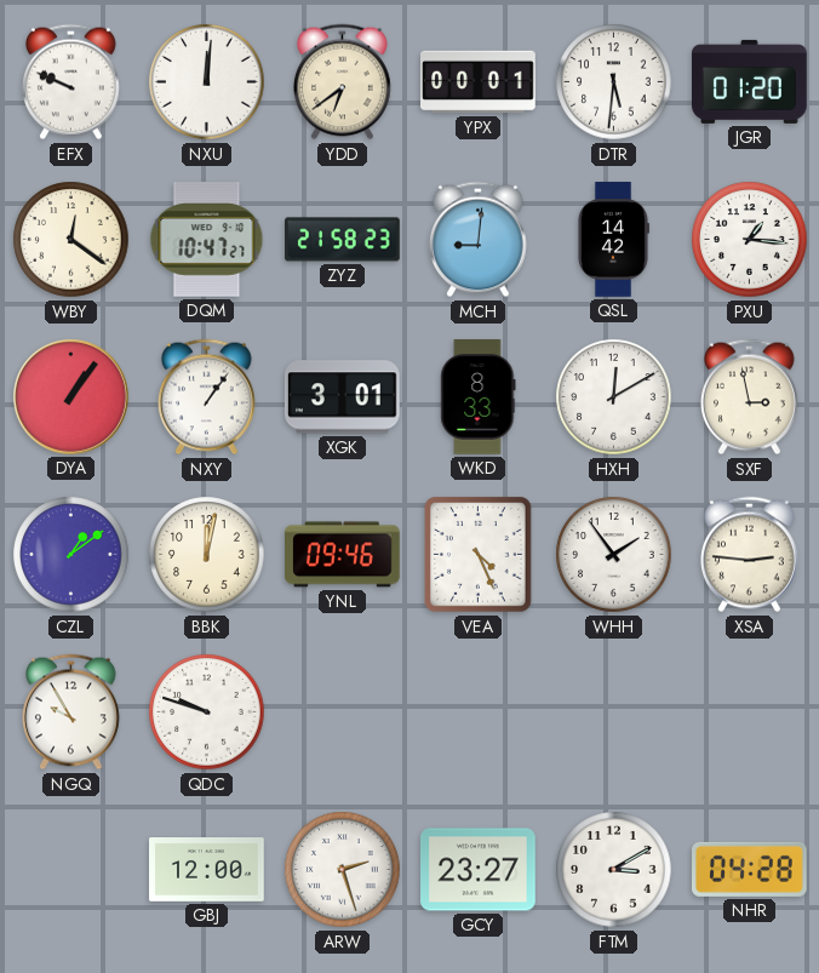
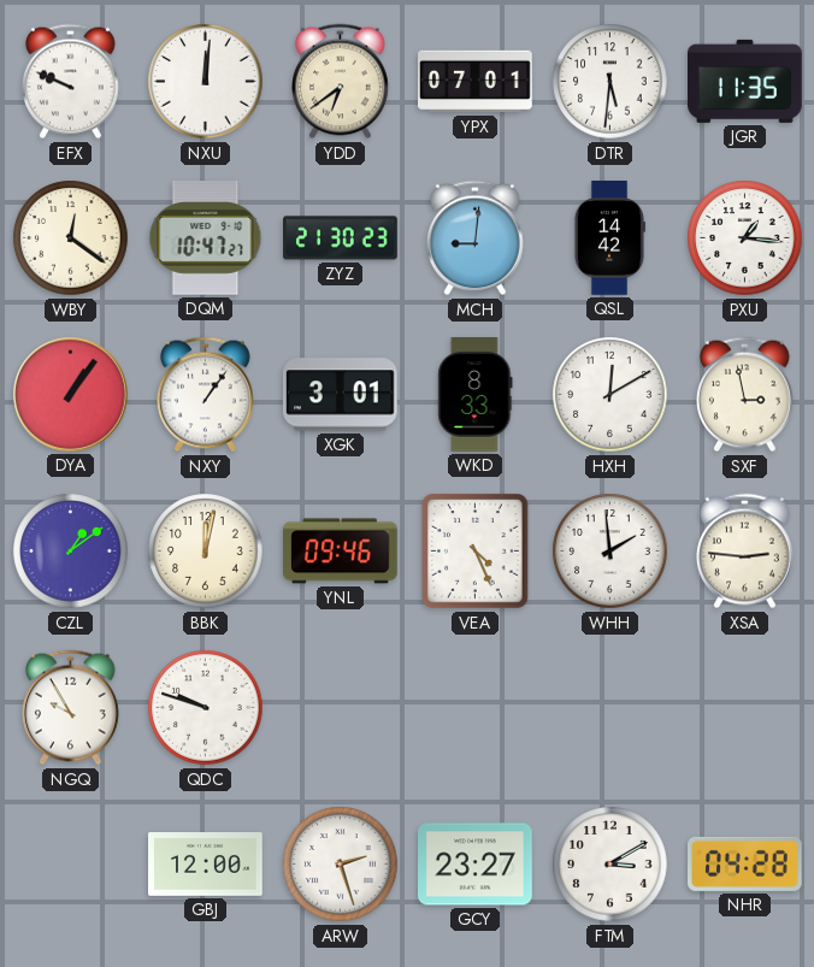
YPX: 00:01 -> 07:01 (476, 82)
JGR: 01:20 -> 11:35 (745, 81)
ZYZ: 21:58 -> 21:30 (341, 238)
WHH: 1:54 -> 1:59 (610, 552)
